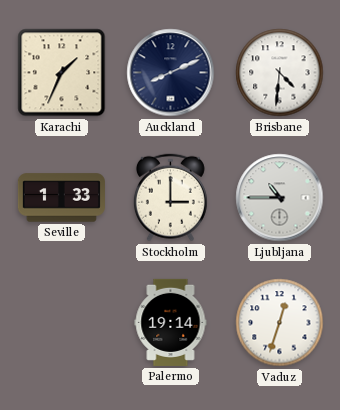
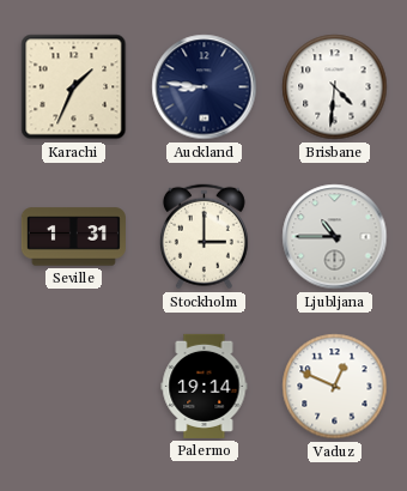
Auckland: 8:11 -> 8:46 (205, 87)
Seville: 1:33 -> 1:31 (73, 237)
Vaduz: 12:33 -> 12:49 (335, 387)
